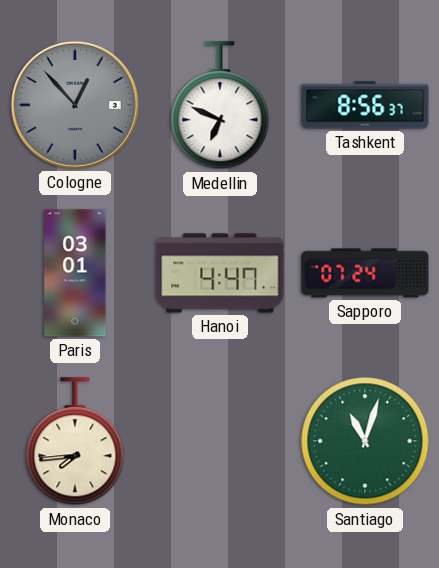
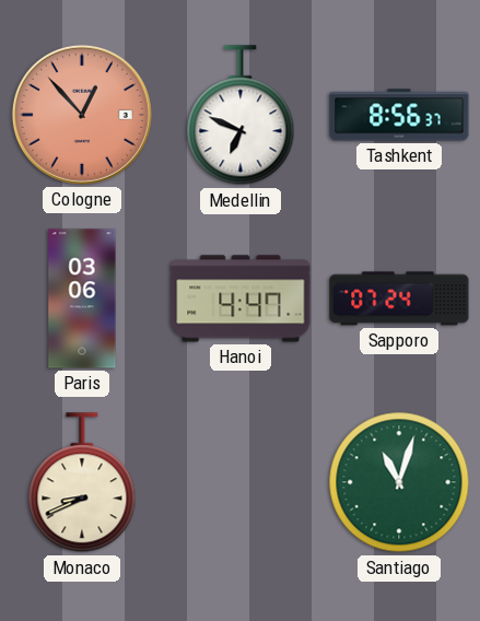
Cologne dial: grey -> salmon (82, 115)
Paris: 03:01 -> 03:06 (82, 298)
Monaco: 7:44 -> 8:41 (82, 483)
